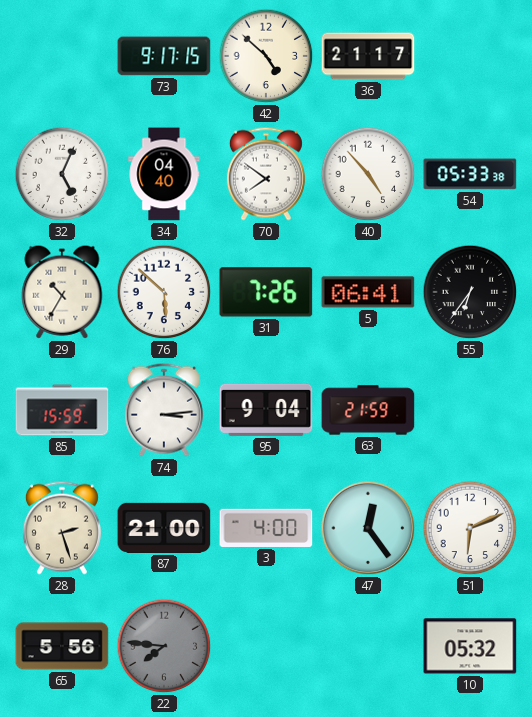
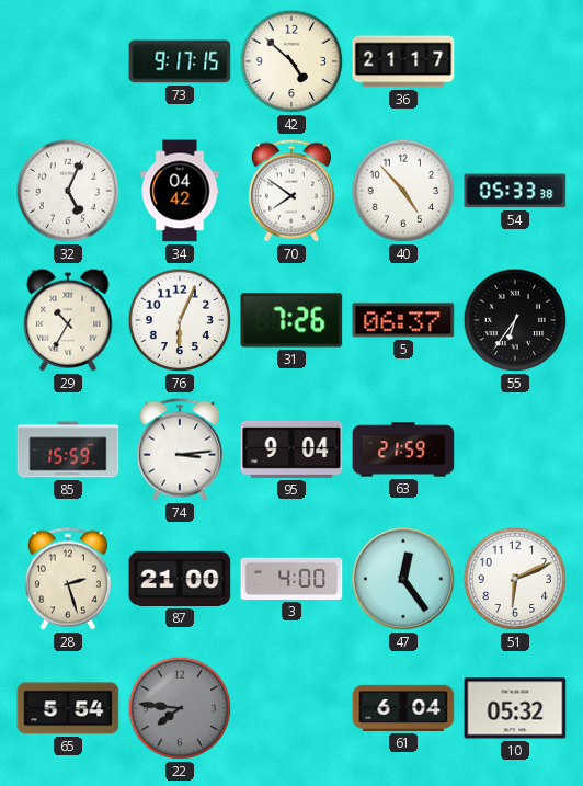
34: 04:40 -> 04:42 (180, 191)
76: 5:52 -> 6:04 (180, 320)
5: 06:41 -> 06:37 (403, 320)
65: 5:56 -> 5:54 (68, 708)
61: none -> 6:04 (403, 708)
